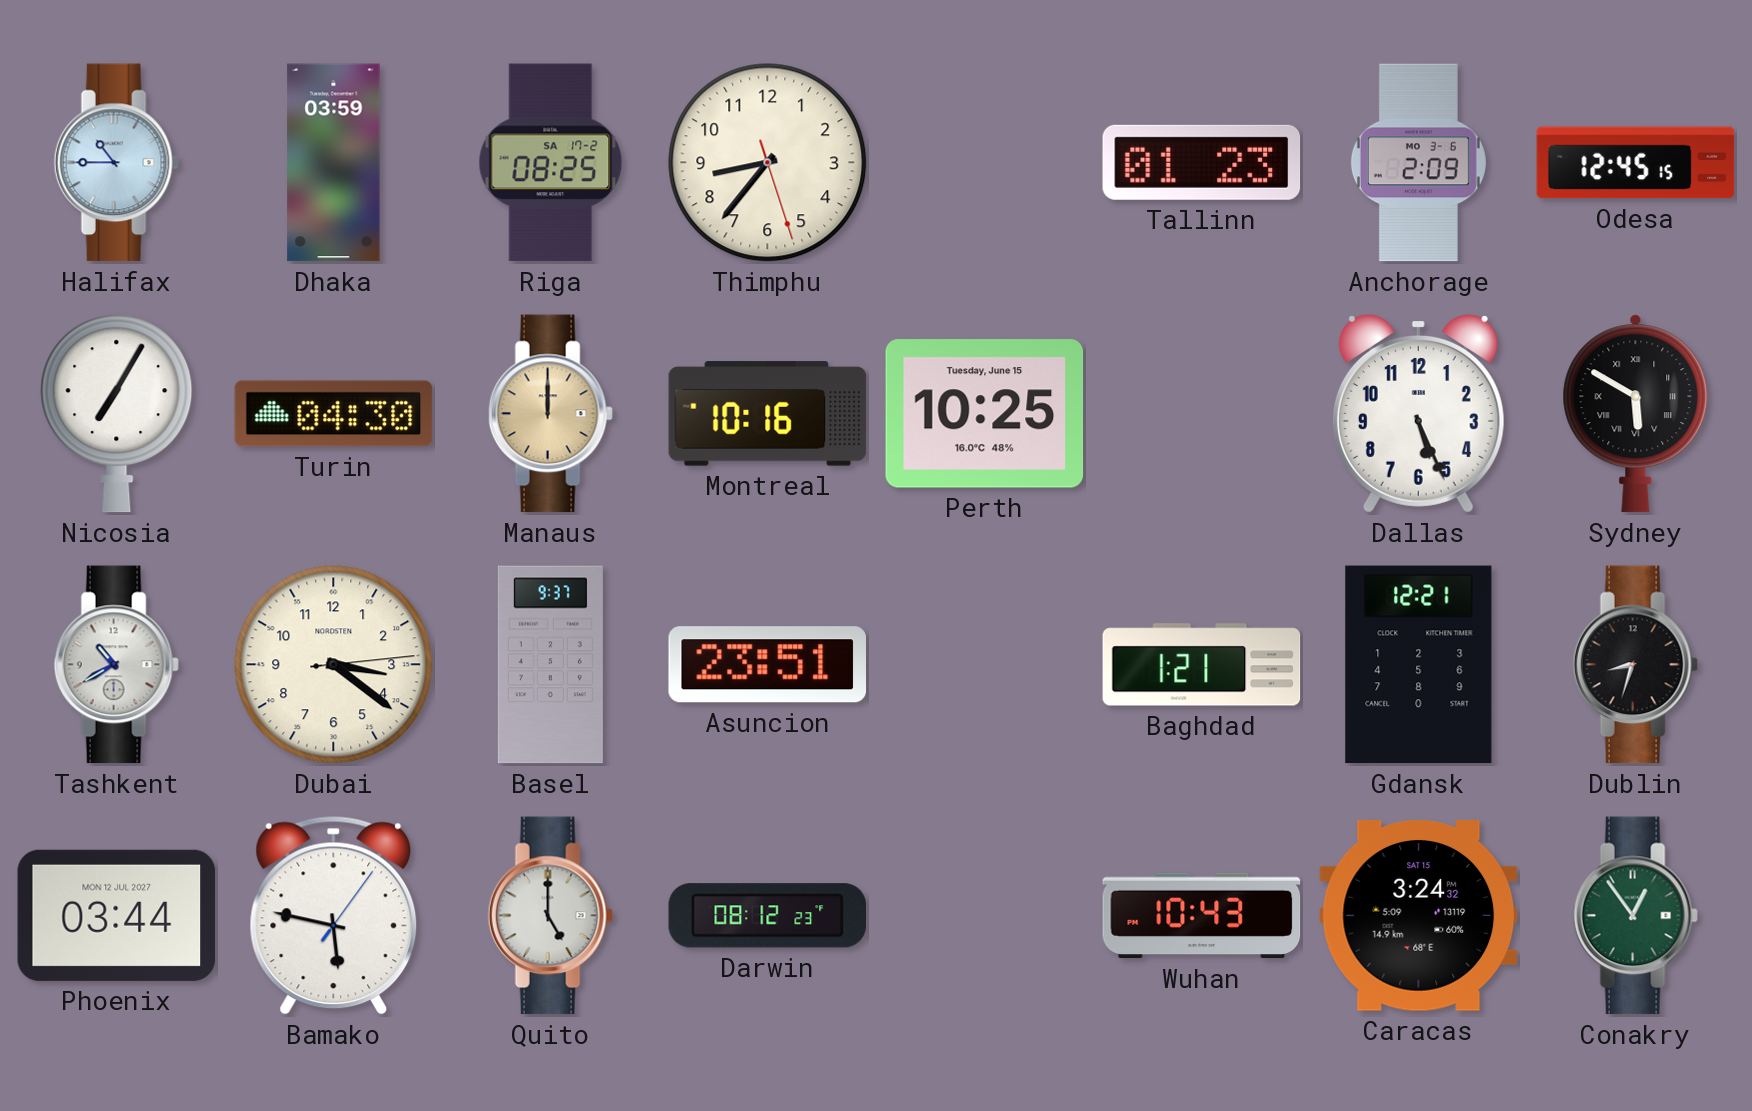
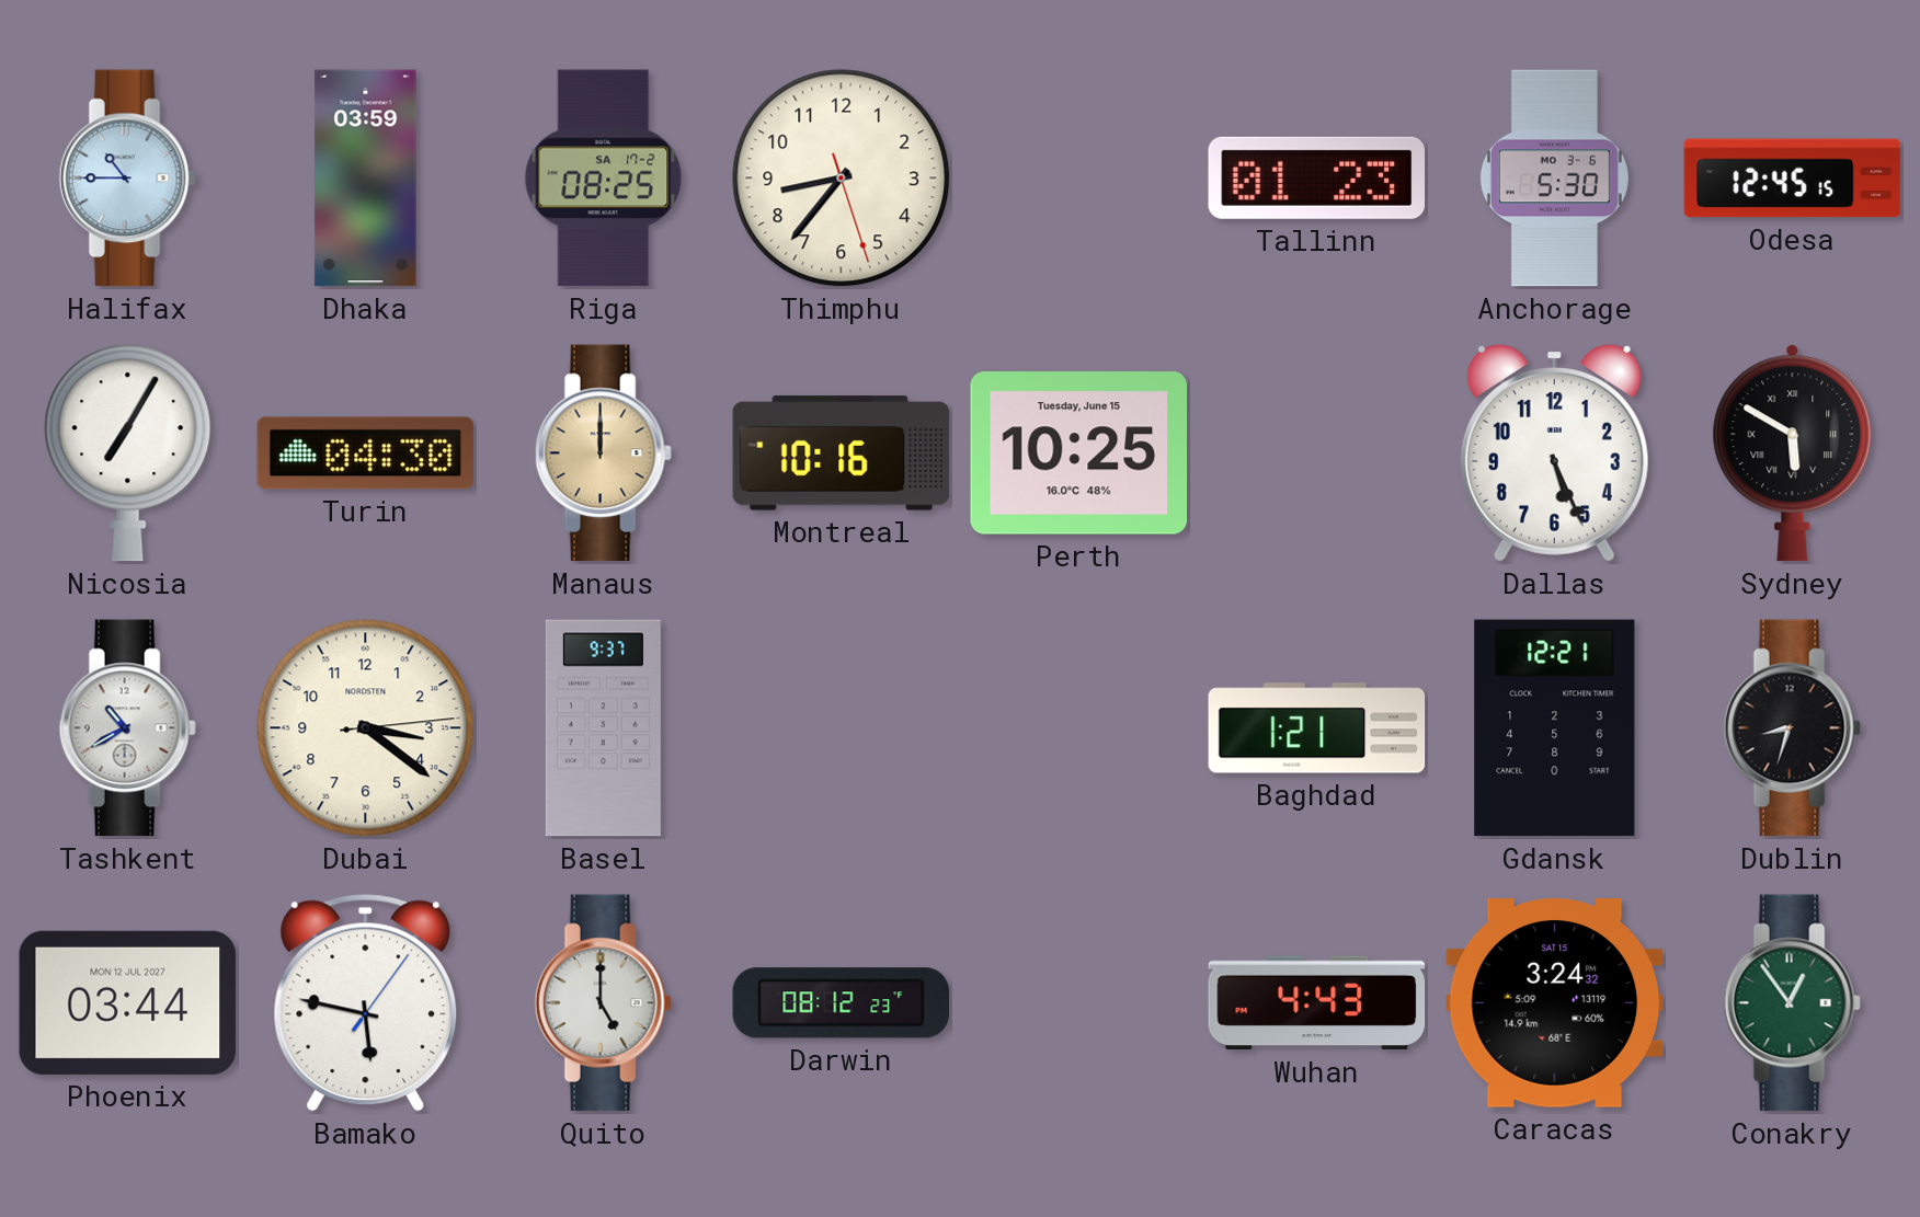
Anchorage: 2:09 -> 5:30 (1554, 179)
Asuncion: 23:51 -> none (767, 665)
Wuhan: 10:43 -> 4:43 (1317, 1003)
